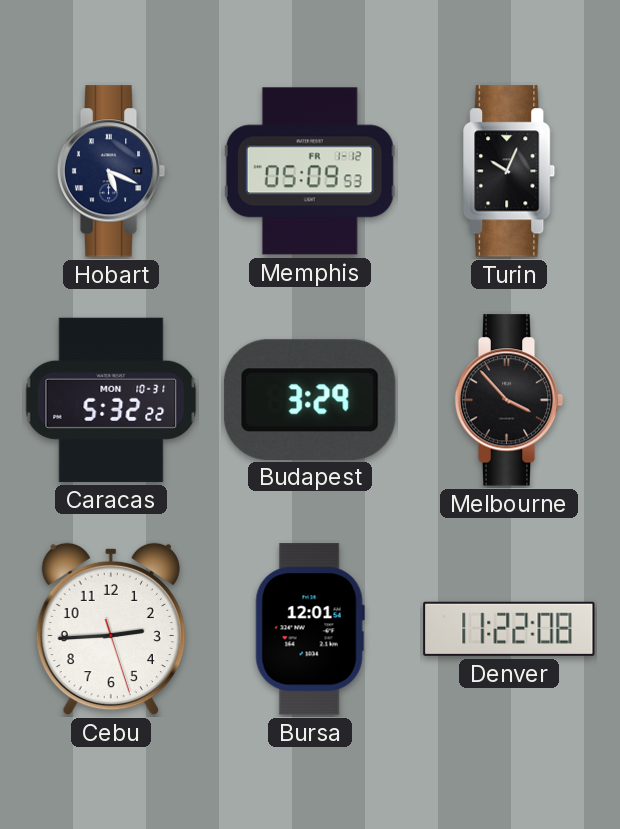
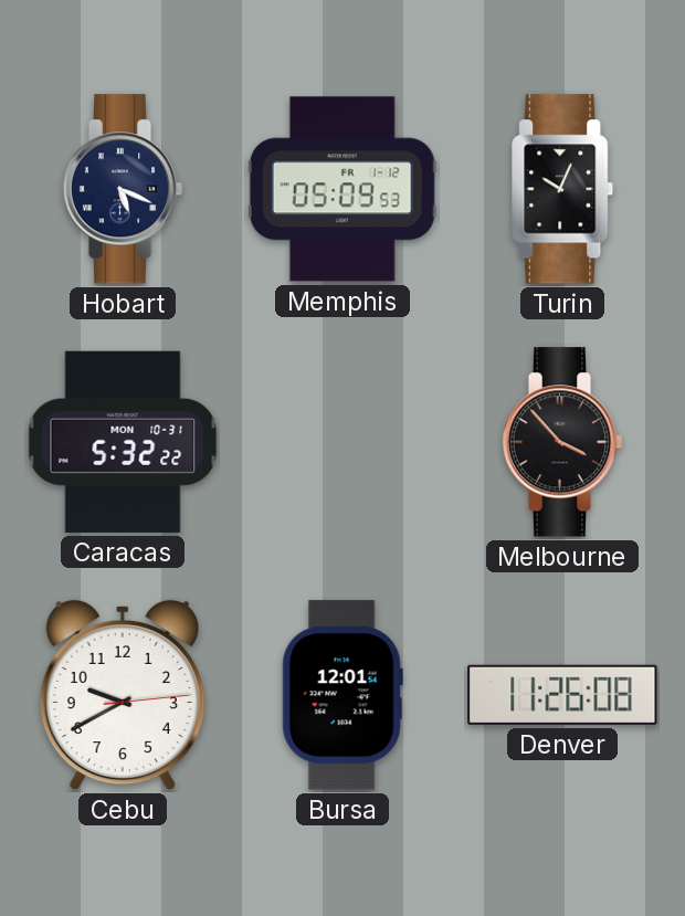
Budapest: 3:29 -> none (310, 399)
Cebu: 2:44 -> 9:40 (123, 695)
Denver: 11:22 -> 11:26 (562, 695)
